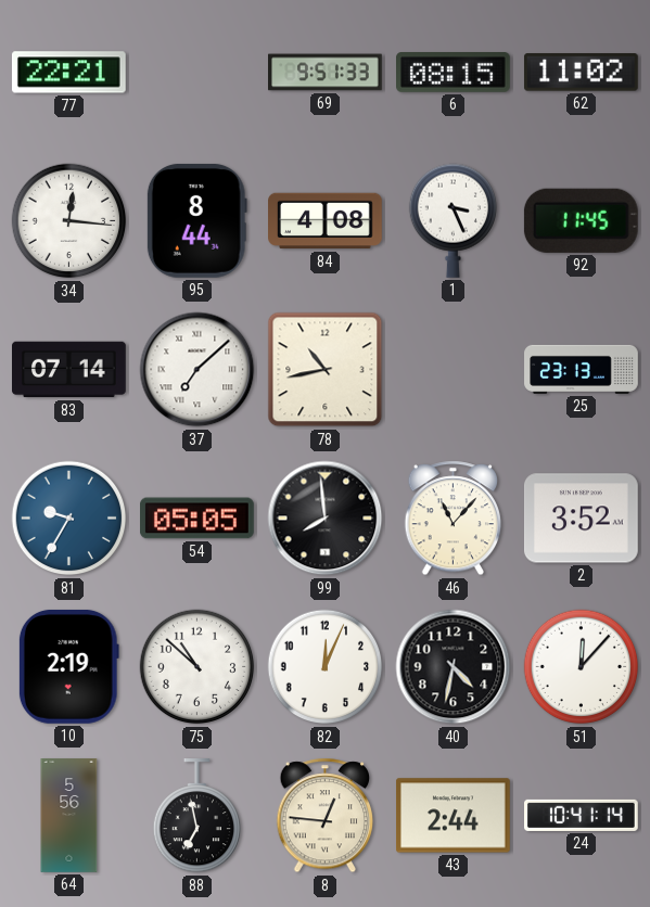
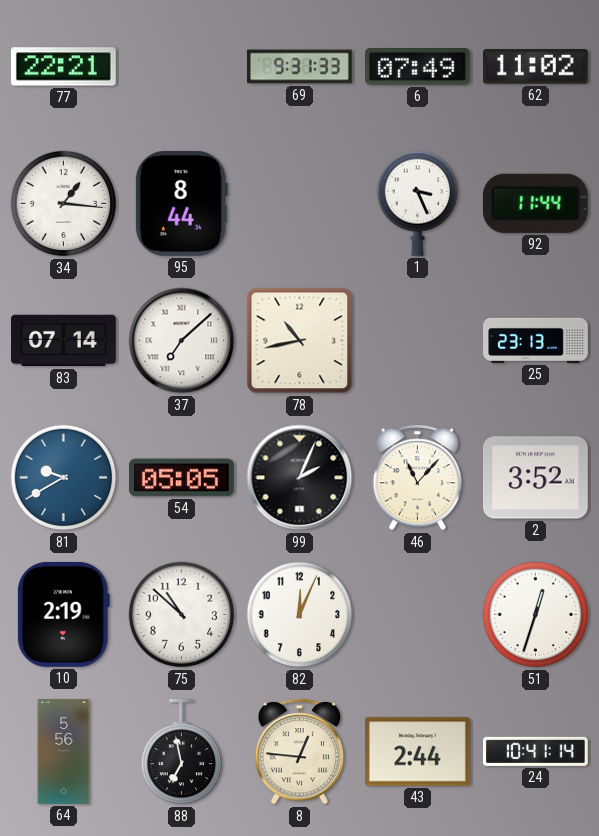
69: 9:51 -> 9:31 (300, 67)
6: 08:15 -> 07:49 (418, 67)
34: 12:16 -> 1:16 (64, 204)
84: 4:08 -> none (326, 221)
92: 11:45 -> 11:44 (535, 203)
81: 9:35 -> 9:40 (64, 478)
99: 7:59 -> 2:04 (300, 478)
40: 4:32 -> none (454, 667)
51: 12:07 -> 12:33 (536, 615)
